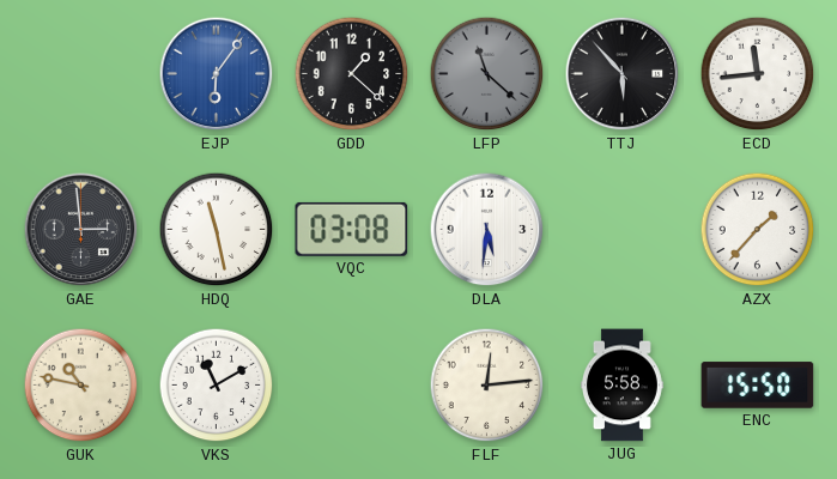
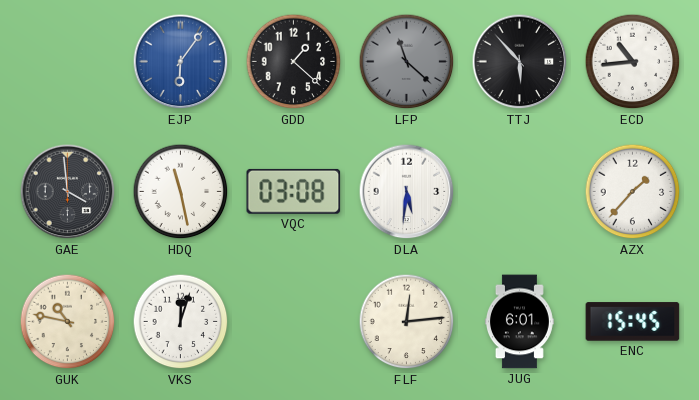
ECD: 11:44 -> 10:44 (633, 62)
GAE: 2:59 -> 3:59 (68, 192)
VKS: 11:10 -> 12:03 (181, 322)
JUG: 5:58 -> 6:01 (519, 322)
ENC: 15:50 -> 15:45 (633, 322)
